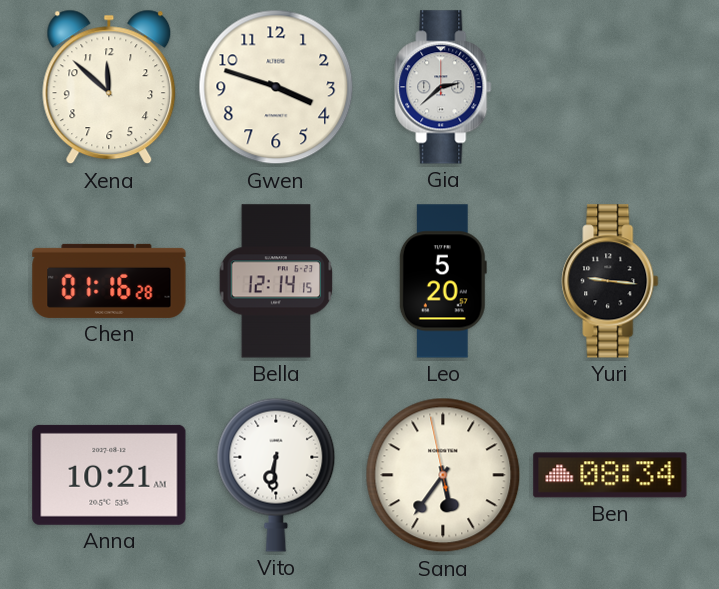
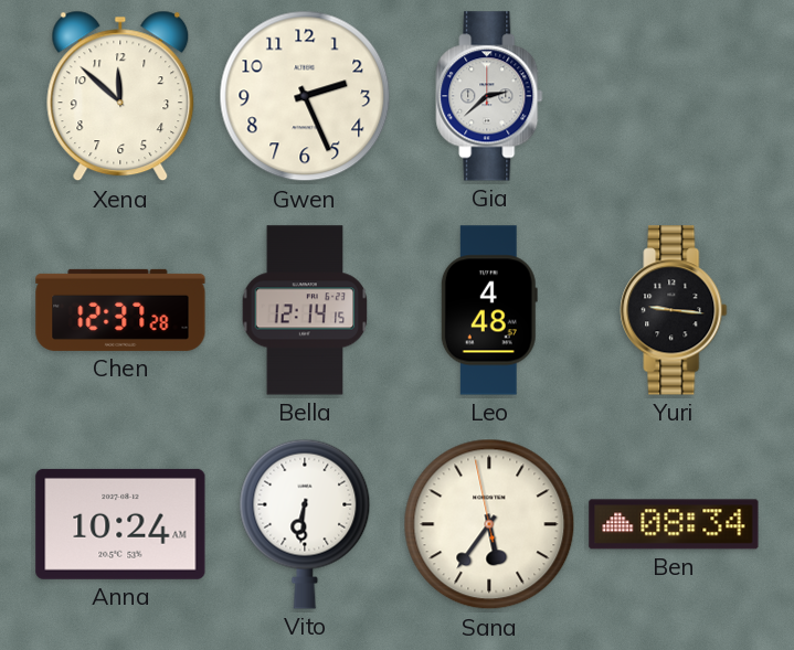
Gwen: 3:48 -> 2:26 (305, 96)
Chen: 01:16 -> 12:37 (120, 310)
Leo: 5:20 -> 4:48 (489, 310)
Anna: 10:21 -> 10:24 (120, 524)
